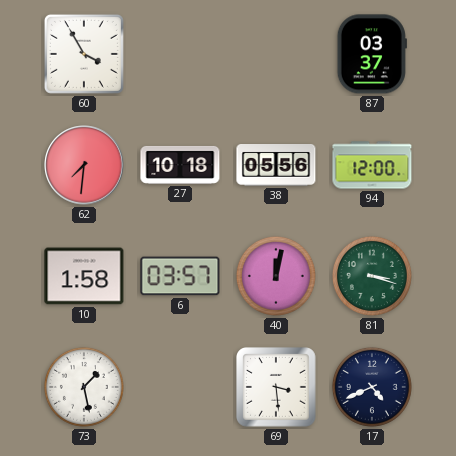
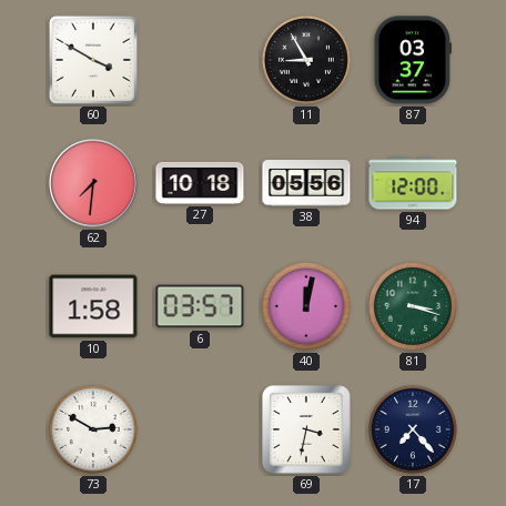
60: 3:55 -> 3:50 (93, 60)
11: none -> 8:55 (306, 60)
73: 1:28 -> 2:50 (93, 429)
69: 3:29 -> 3:32 (307, 431)
17: 4:41 -> 7:23 (413, 429)
